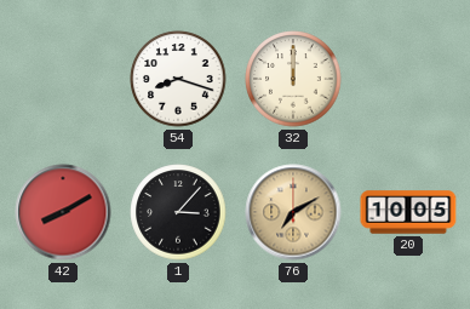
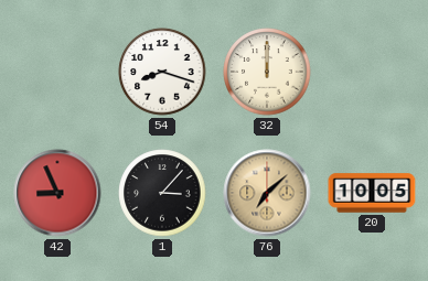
42: 8:10 -> 8:56 (57, 193)
76: 7:10 -> 7:08 (267, 193)
